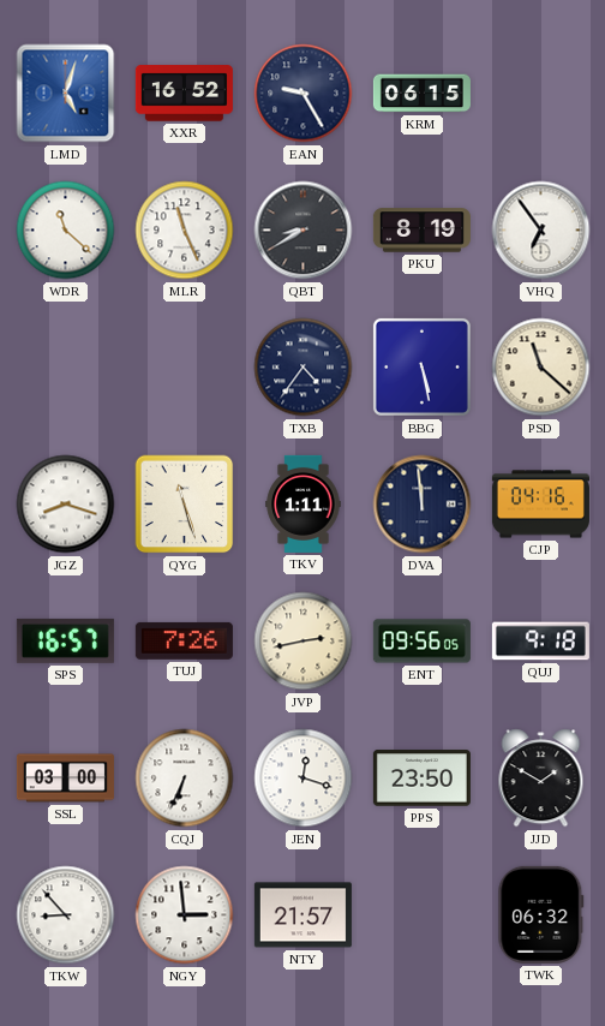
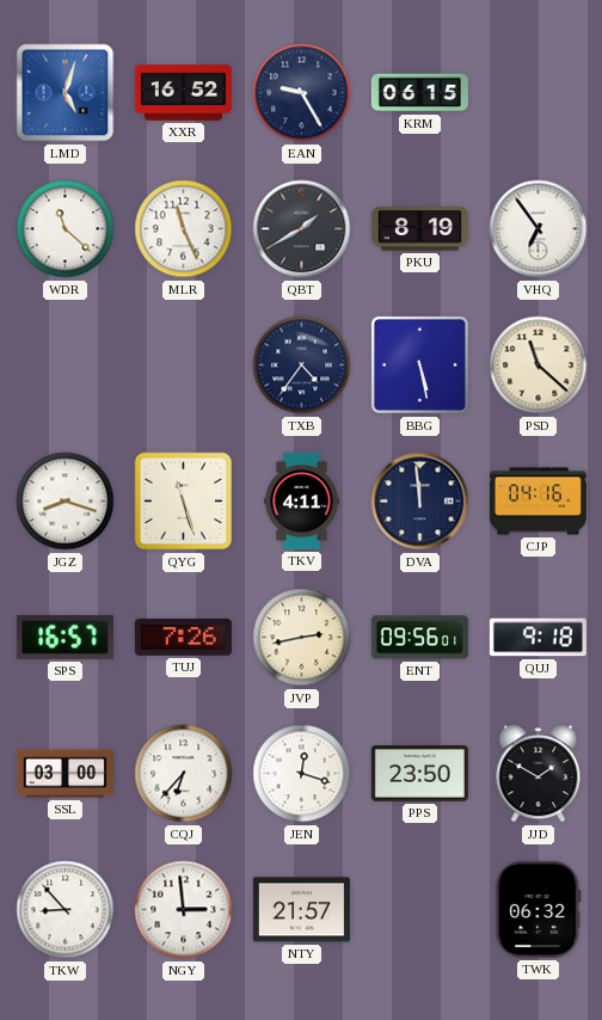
QBT: 8:40 -> 1:40 (302, 229)
TKV: 1:11 -> 4:11 (302, 500)
ENT: 09:56:05 -> 09:56:01 (419, 638)
CQJ: 6:34 -> 6:37 (184, 774)
